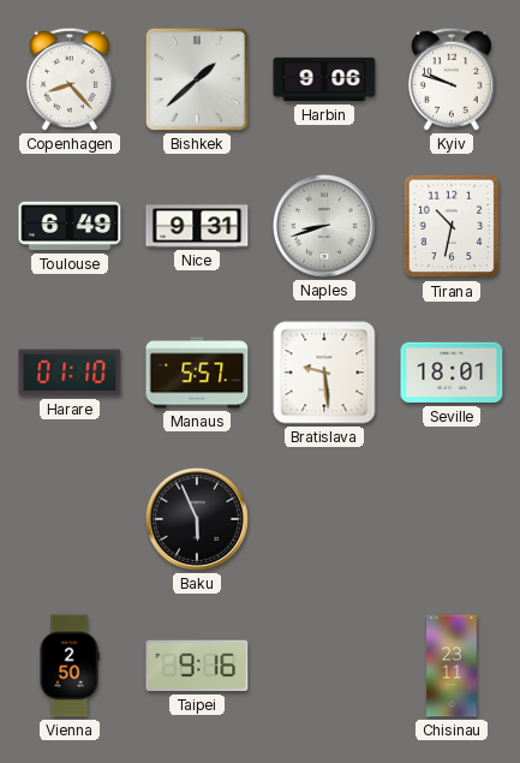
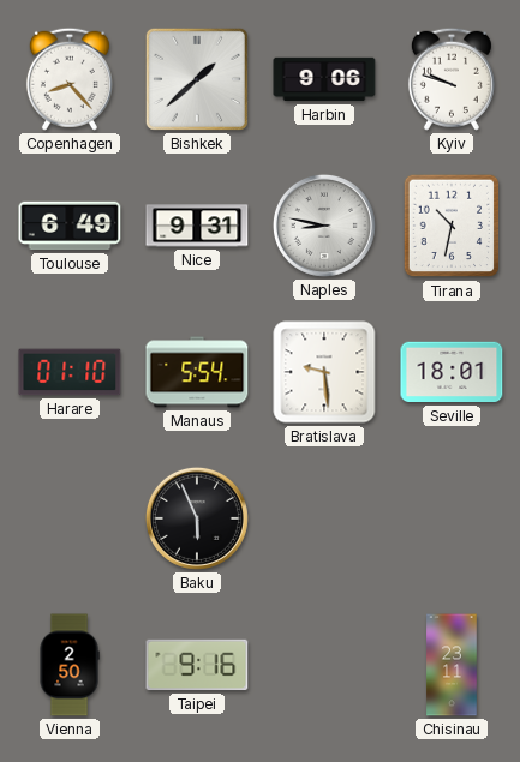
Naples: 8:42 -> 8:47 (324, 226)
Manaus: 5:57 -> 5:54 (197, 372)
